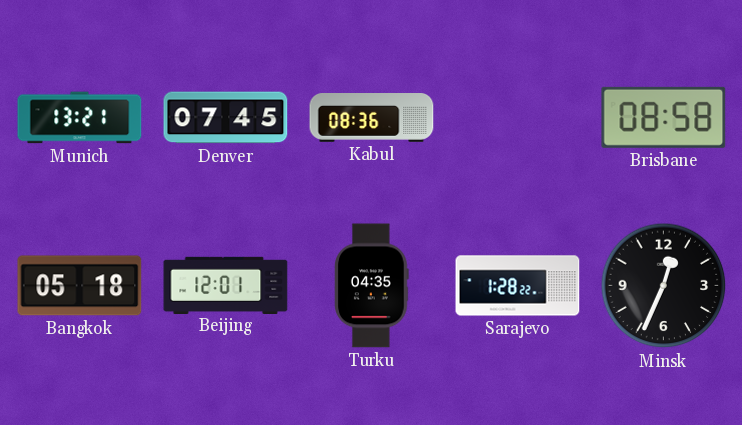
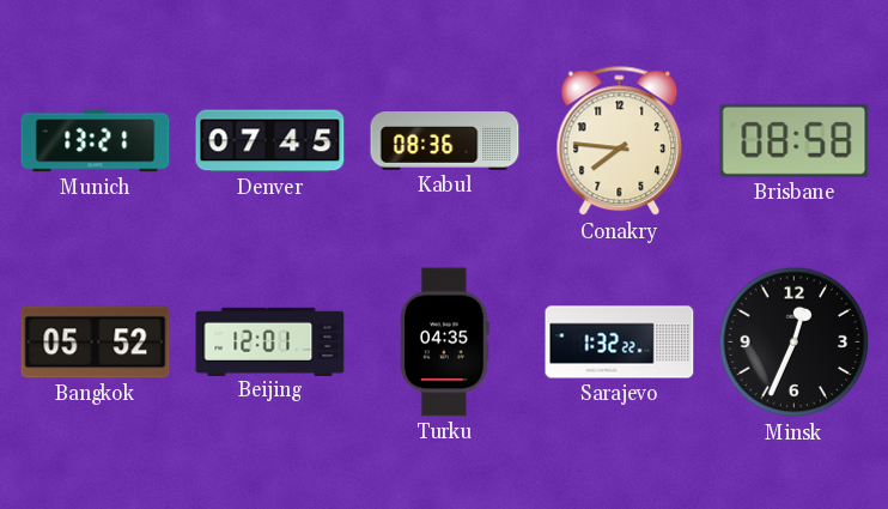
Conakry: none -> 7:46 (620, 141)
Bangkok: 05:18 -> 05:52 (96, 343)
Sarajevo: 1:28 -> 1:32 (620, 343)
